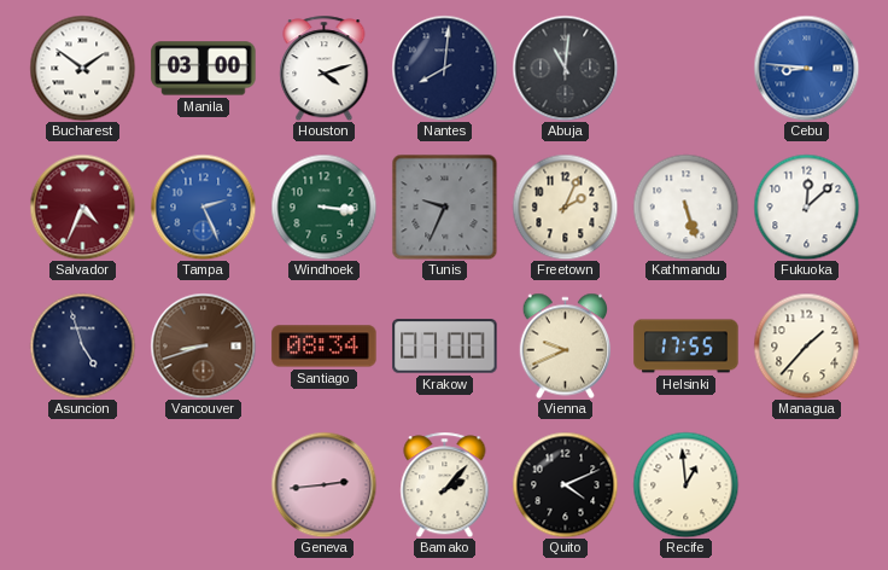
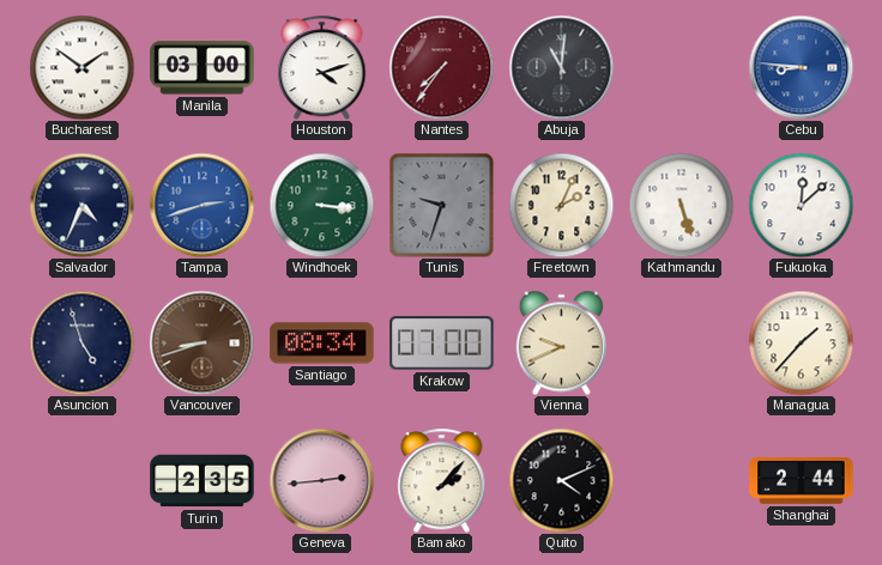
Nantes: 8:01 -> 7:36 (441, 67)
Nantes dial: navy -> burgundy (441, 67)
Salvador dial: burgundy -> navy (81, 205)
Tampa: 2:26 -> 2:42 (201, 205)
Tunis: 9:34 -> 9:33 (441, 205)
Helsinki: 17:55 -> none (687, 347)
Turin: none -> 2:35 (203, 481)
Recife: 12:59 -> none (685, 484)
Shanghai: none -> 2:44 (802, 481)
